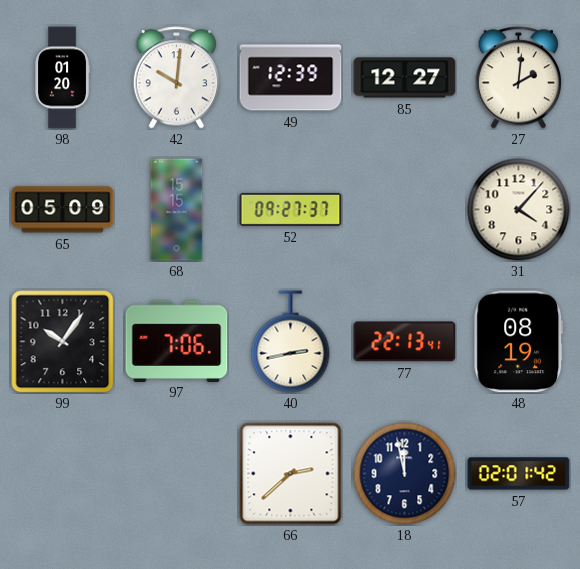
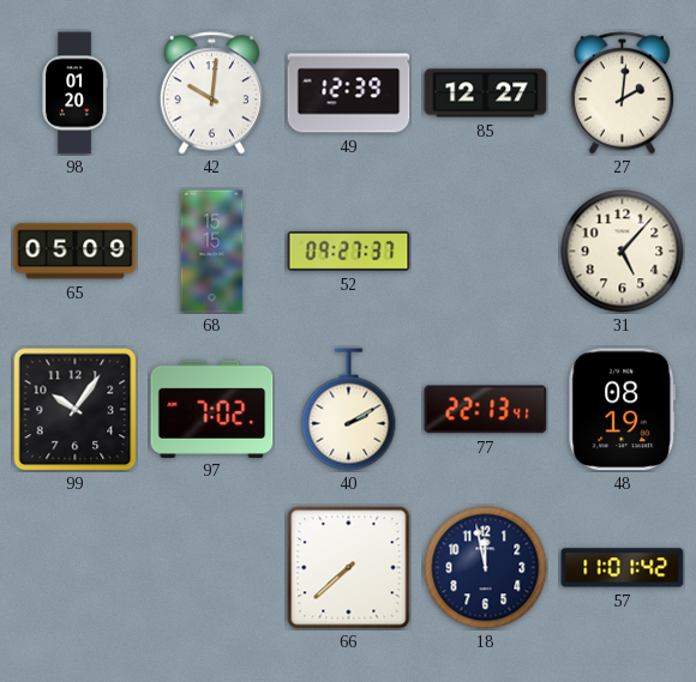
31: 4:07 -> 5:07 (623, 252)
97: 7:06 -> 7:02 (212, 409)
40: 2:43 -> 2:10 (349, 410)
66: 2:38 -> 7:38 (349, 568)
57: 02:01 -> 11:01 (623, 568)
